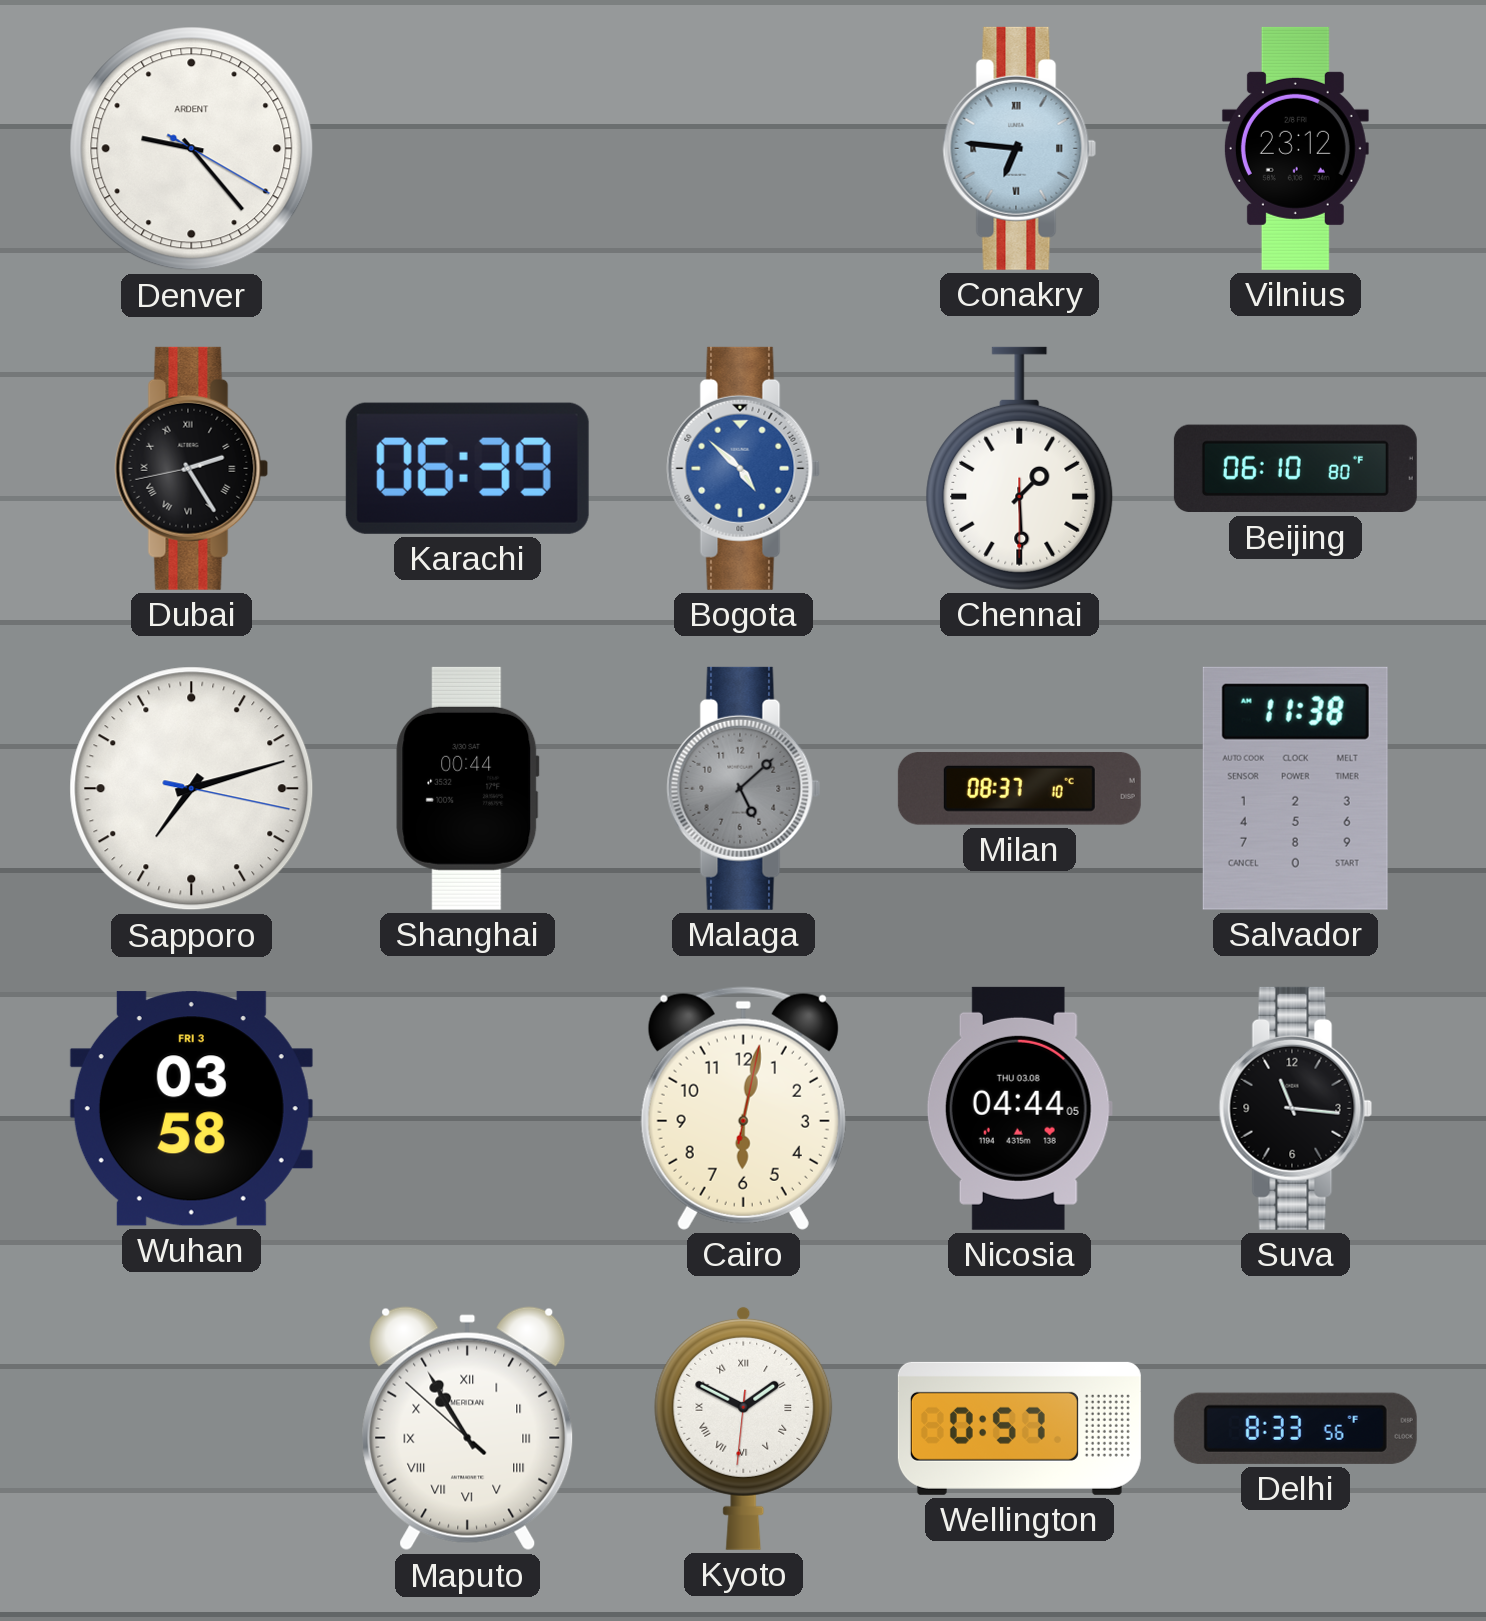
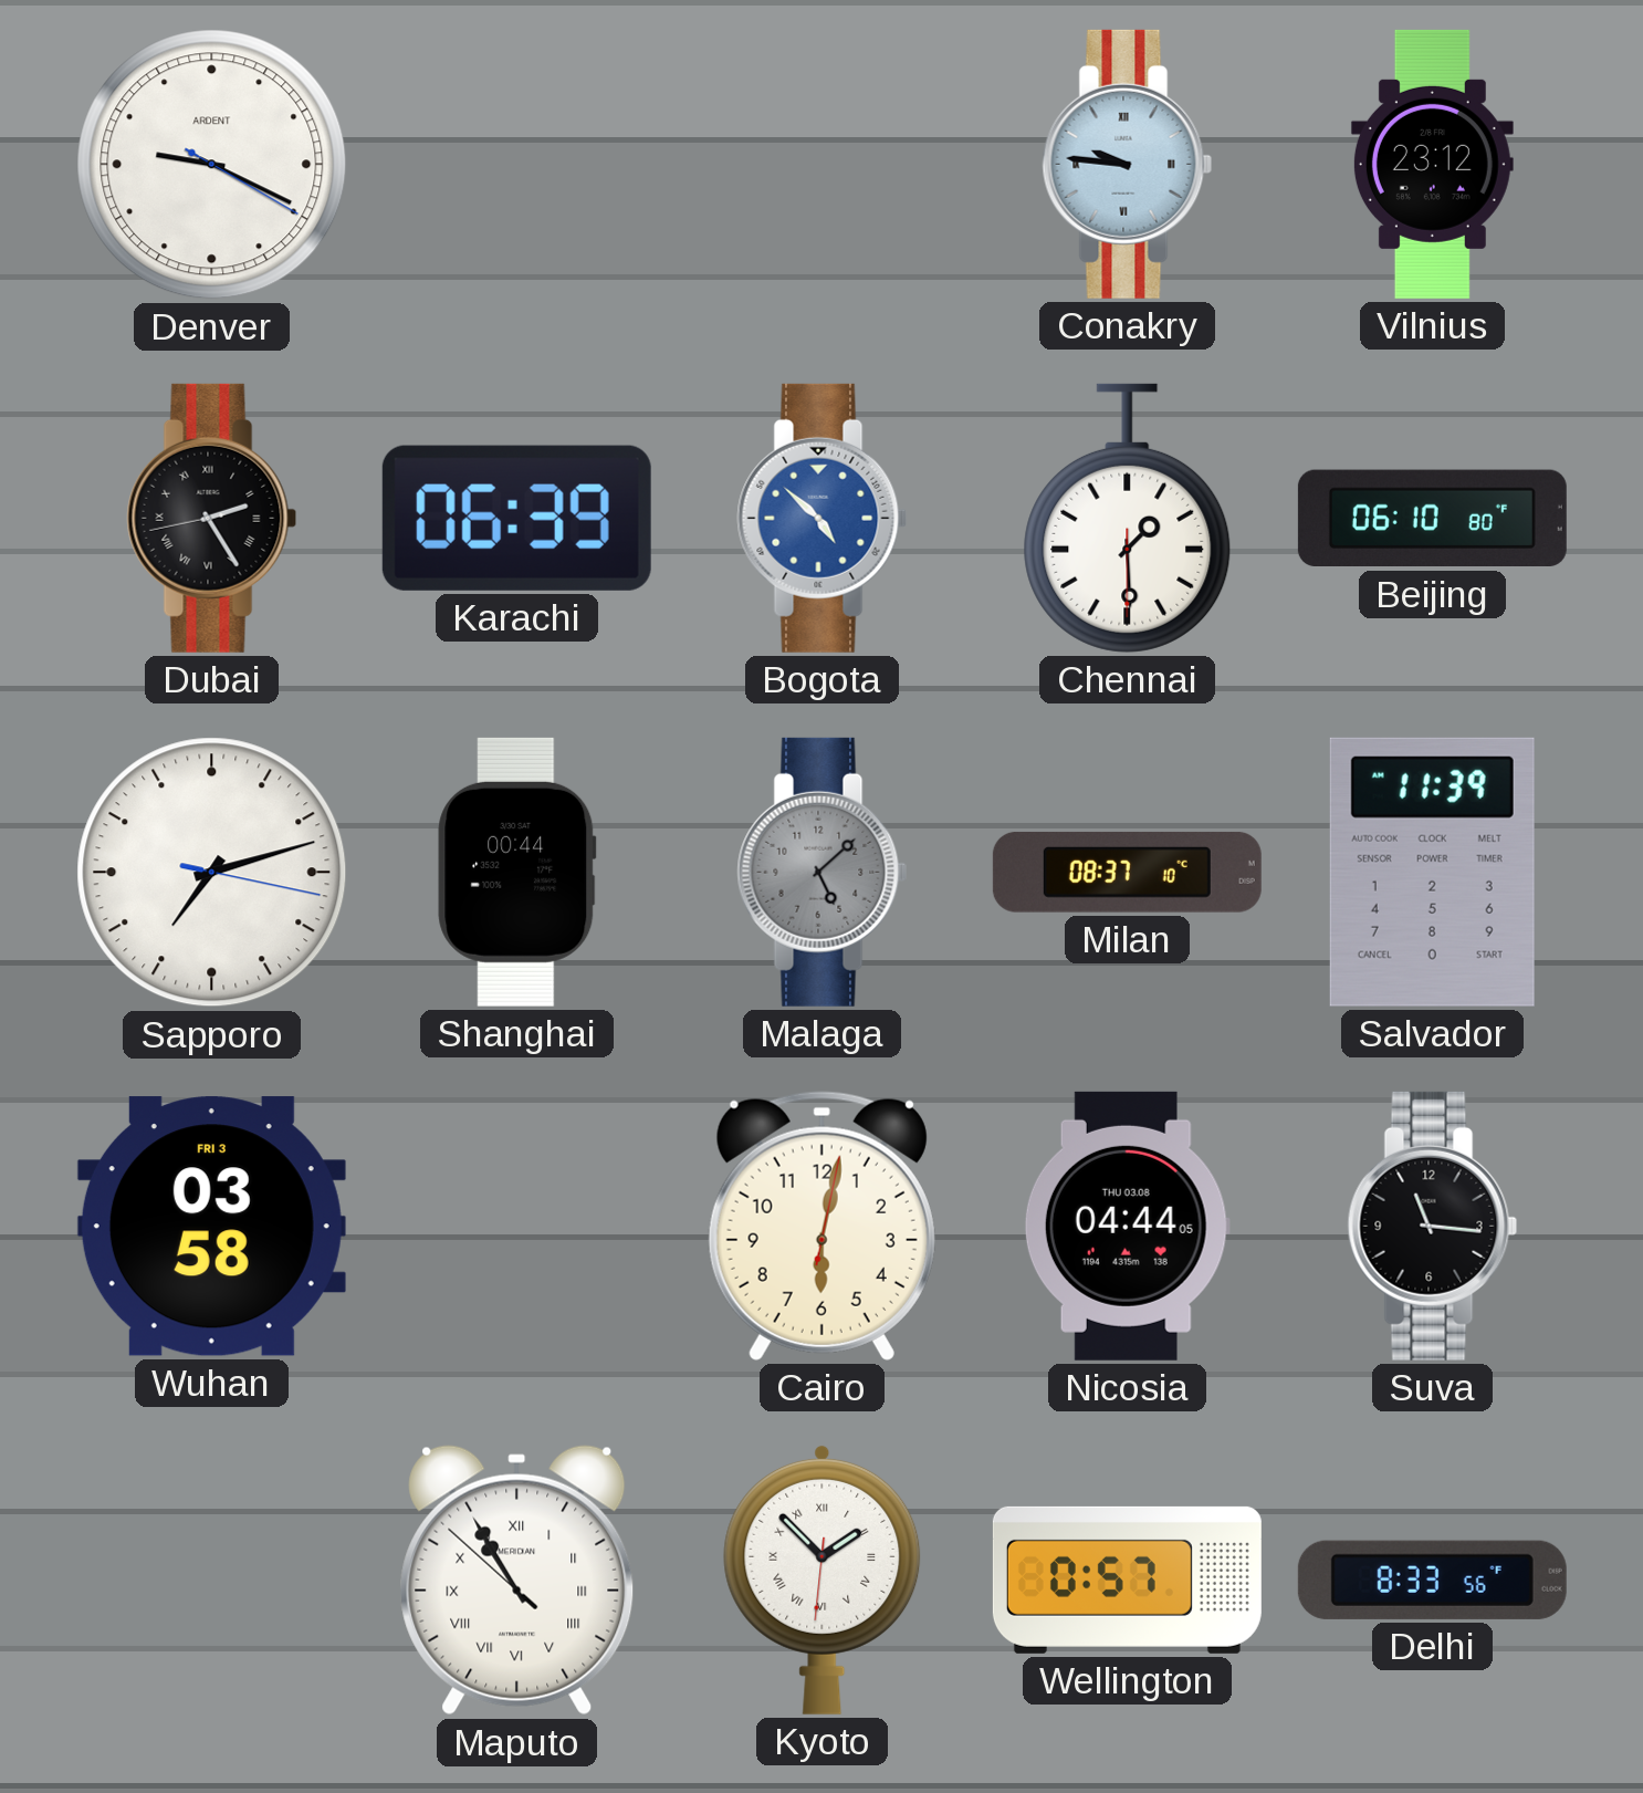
Denver: 9:23 -> 9:19 (212, 165)
Conakry: 6:46 -> 9:46 (1128, 164)
Salvador: 11:38 -> 11:39 (1432, 872)
Kyoto: 1:49 -> 1:52 (823, 1580)
